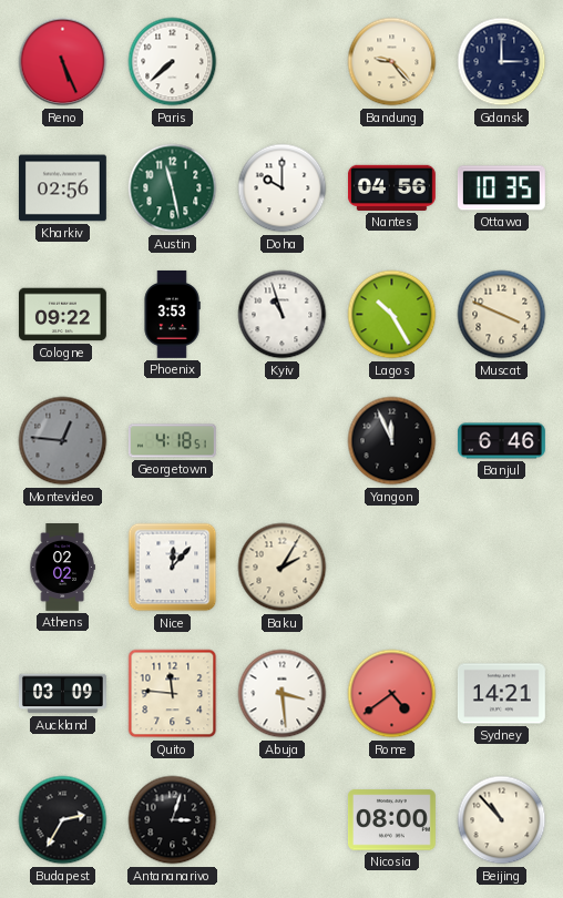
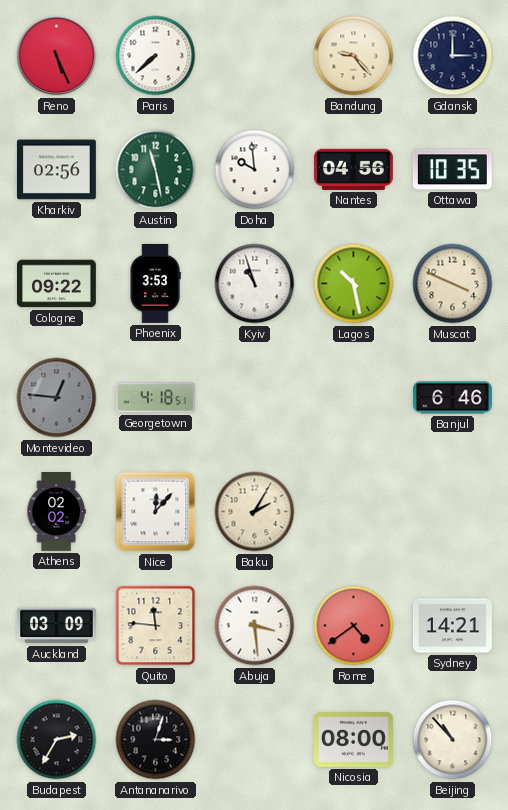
Doha: 10:00 -> 9:59 (255, 170)
Lagos: 10:25 -> 10:28 (354, 284)
Yangon: 11:56 -> none (392, 441)
